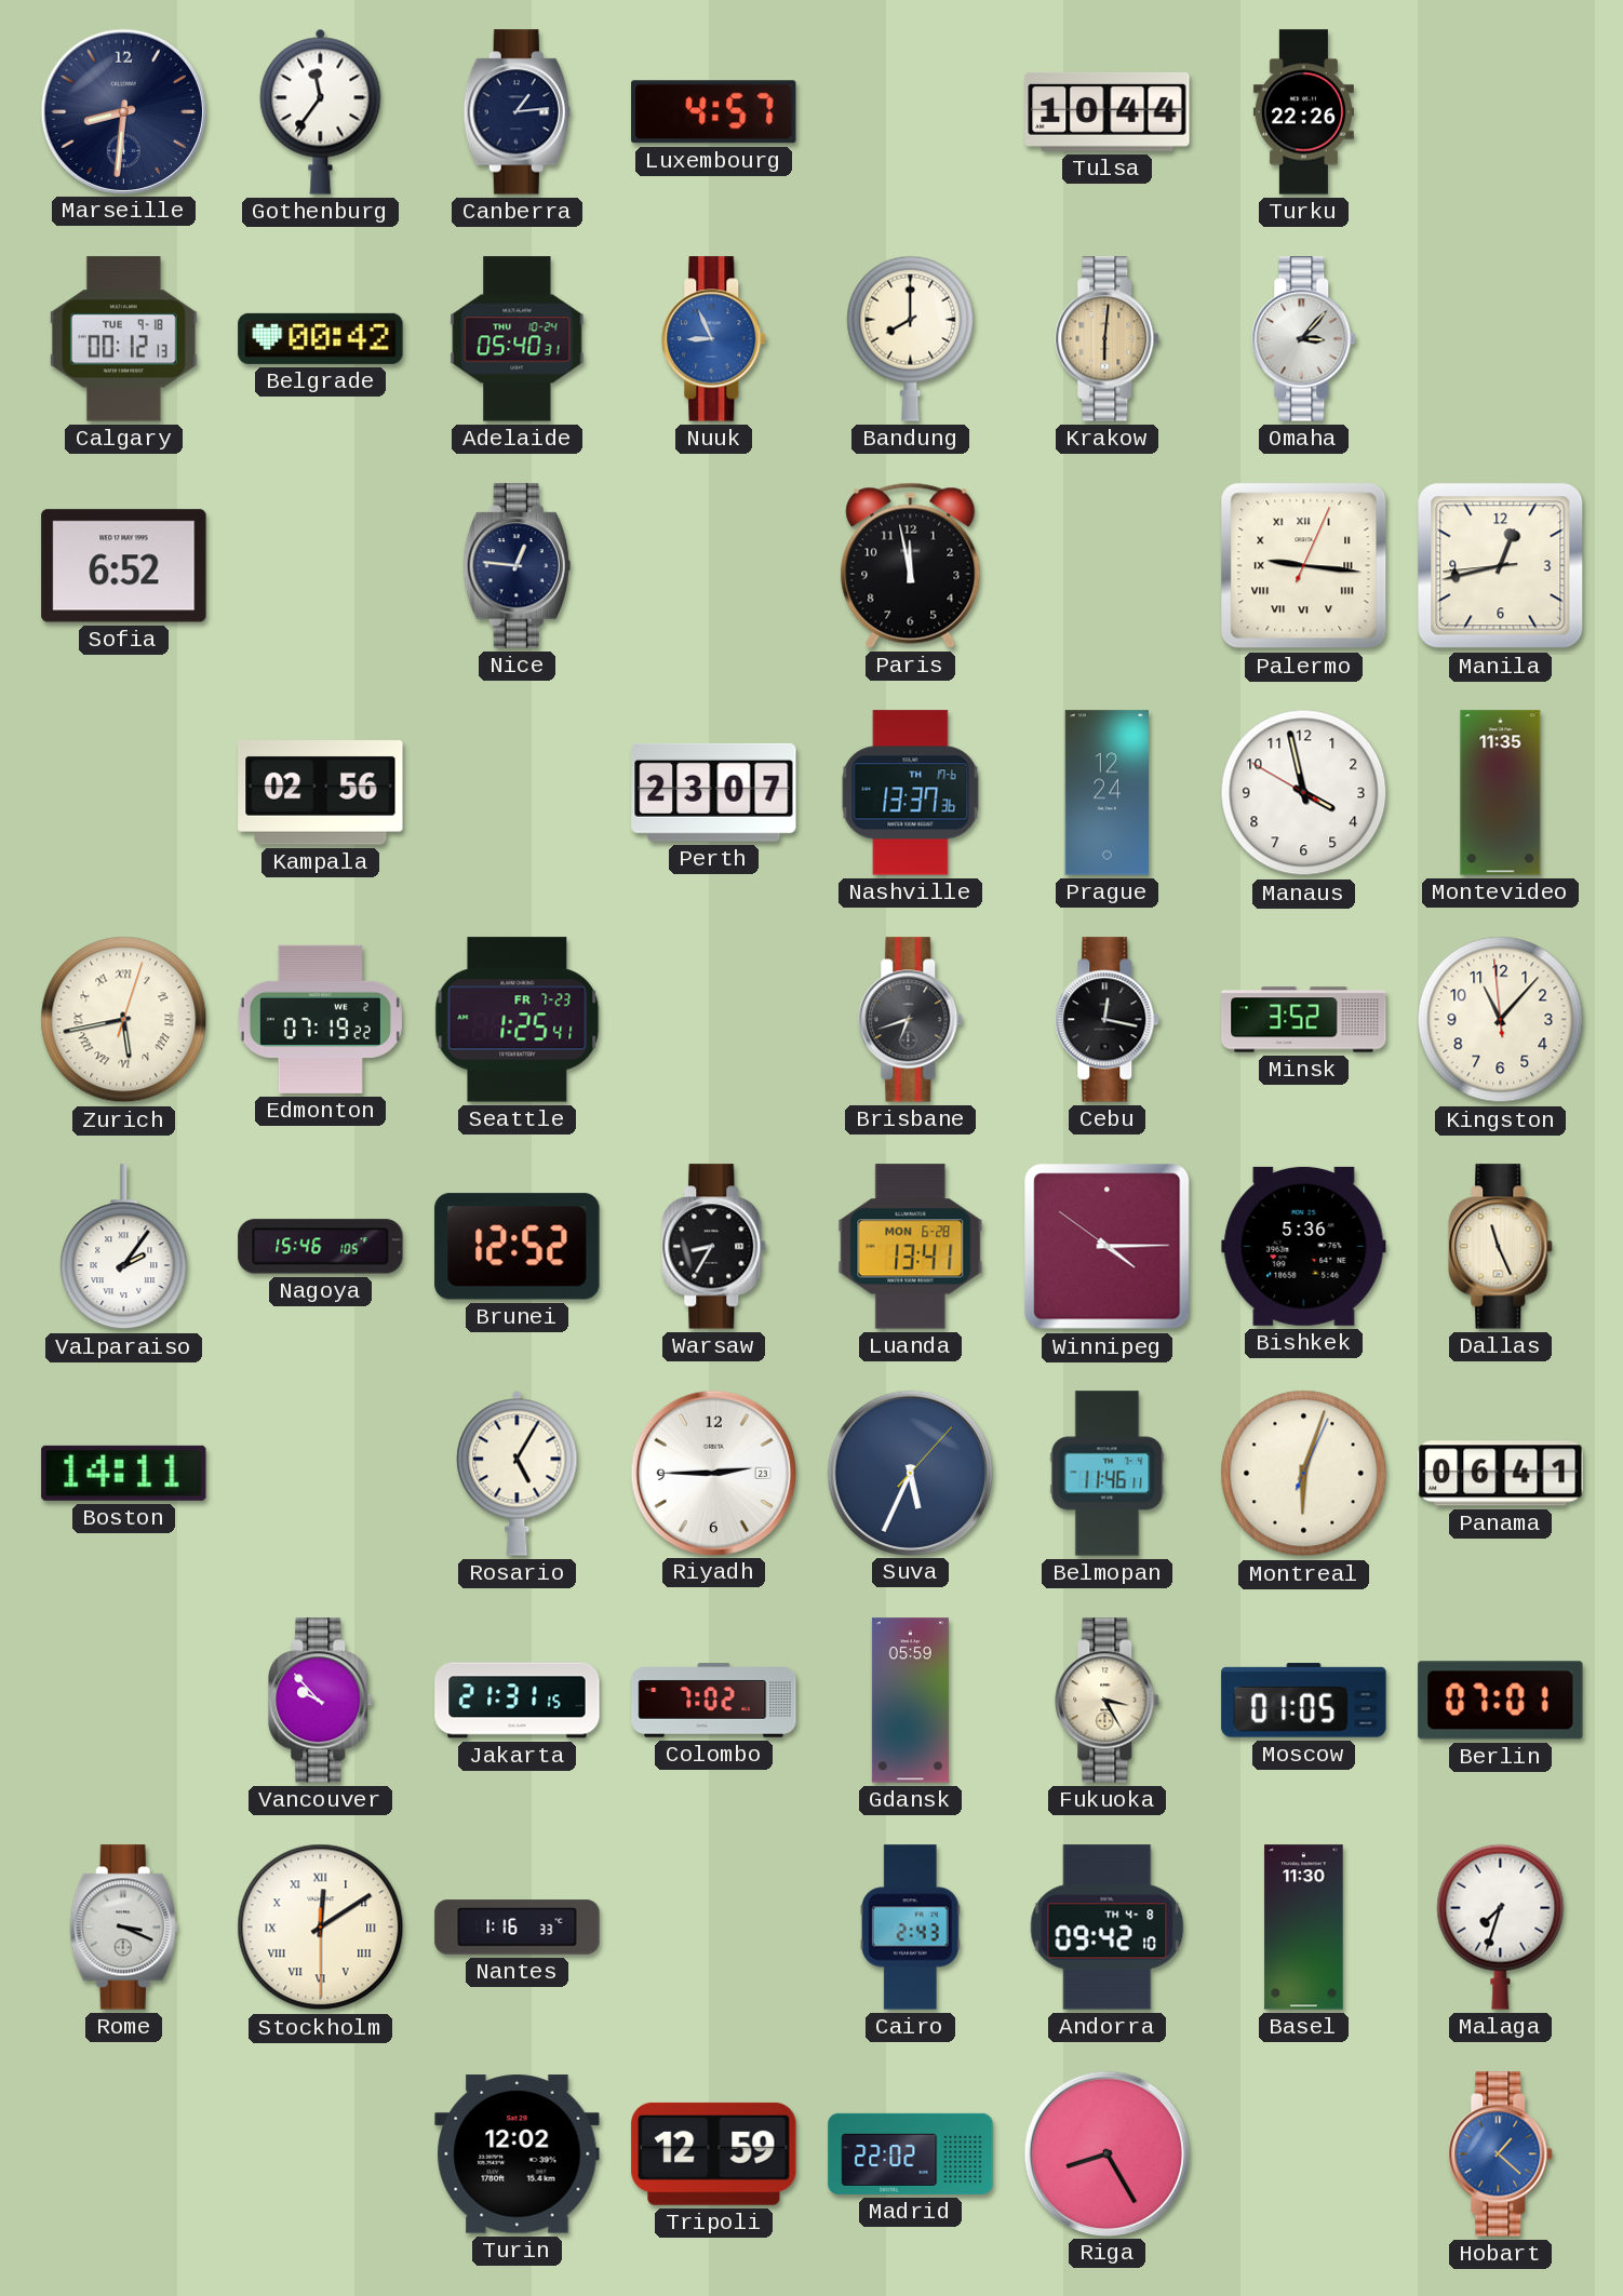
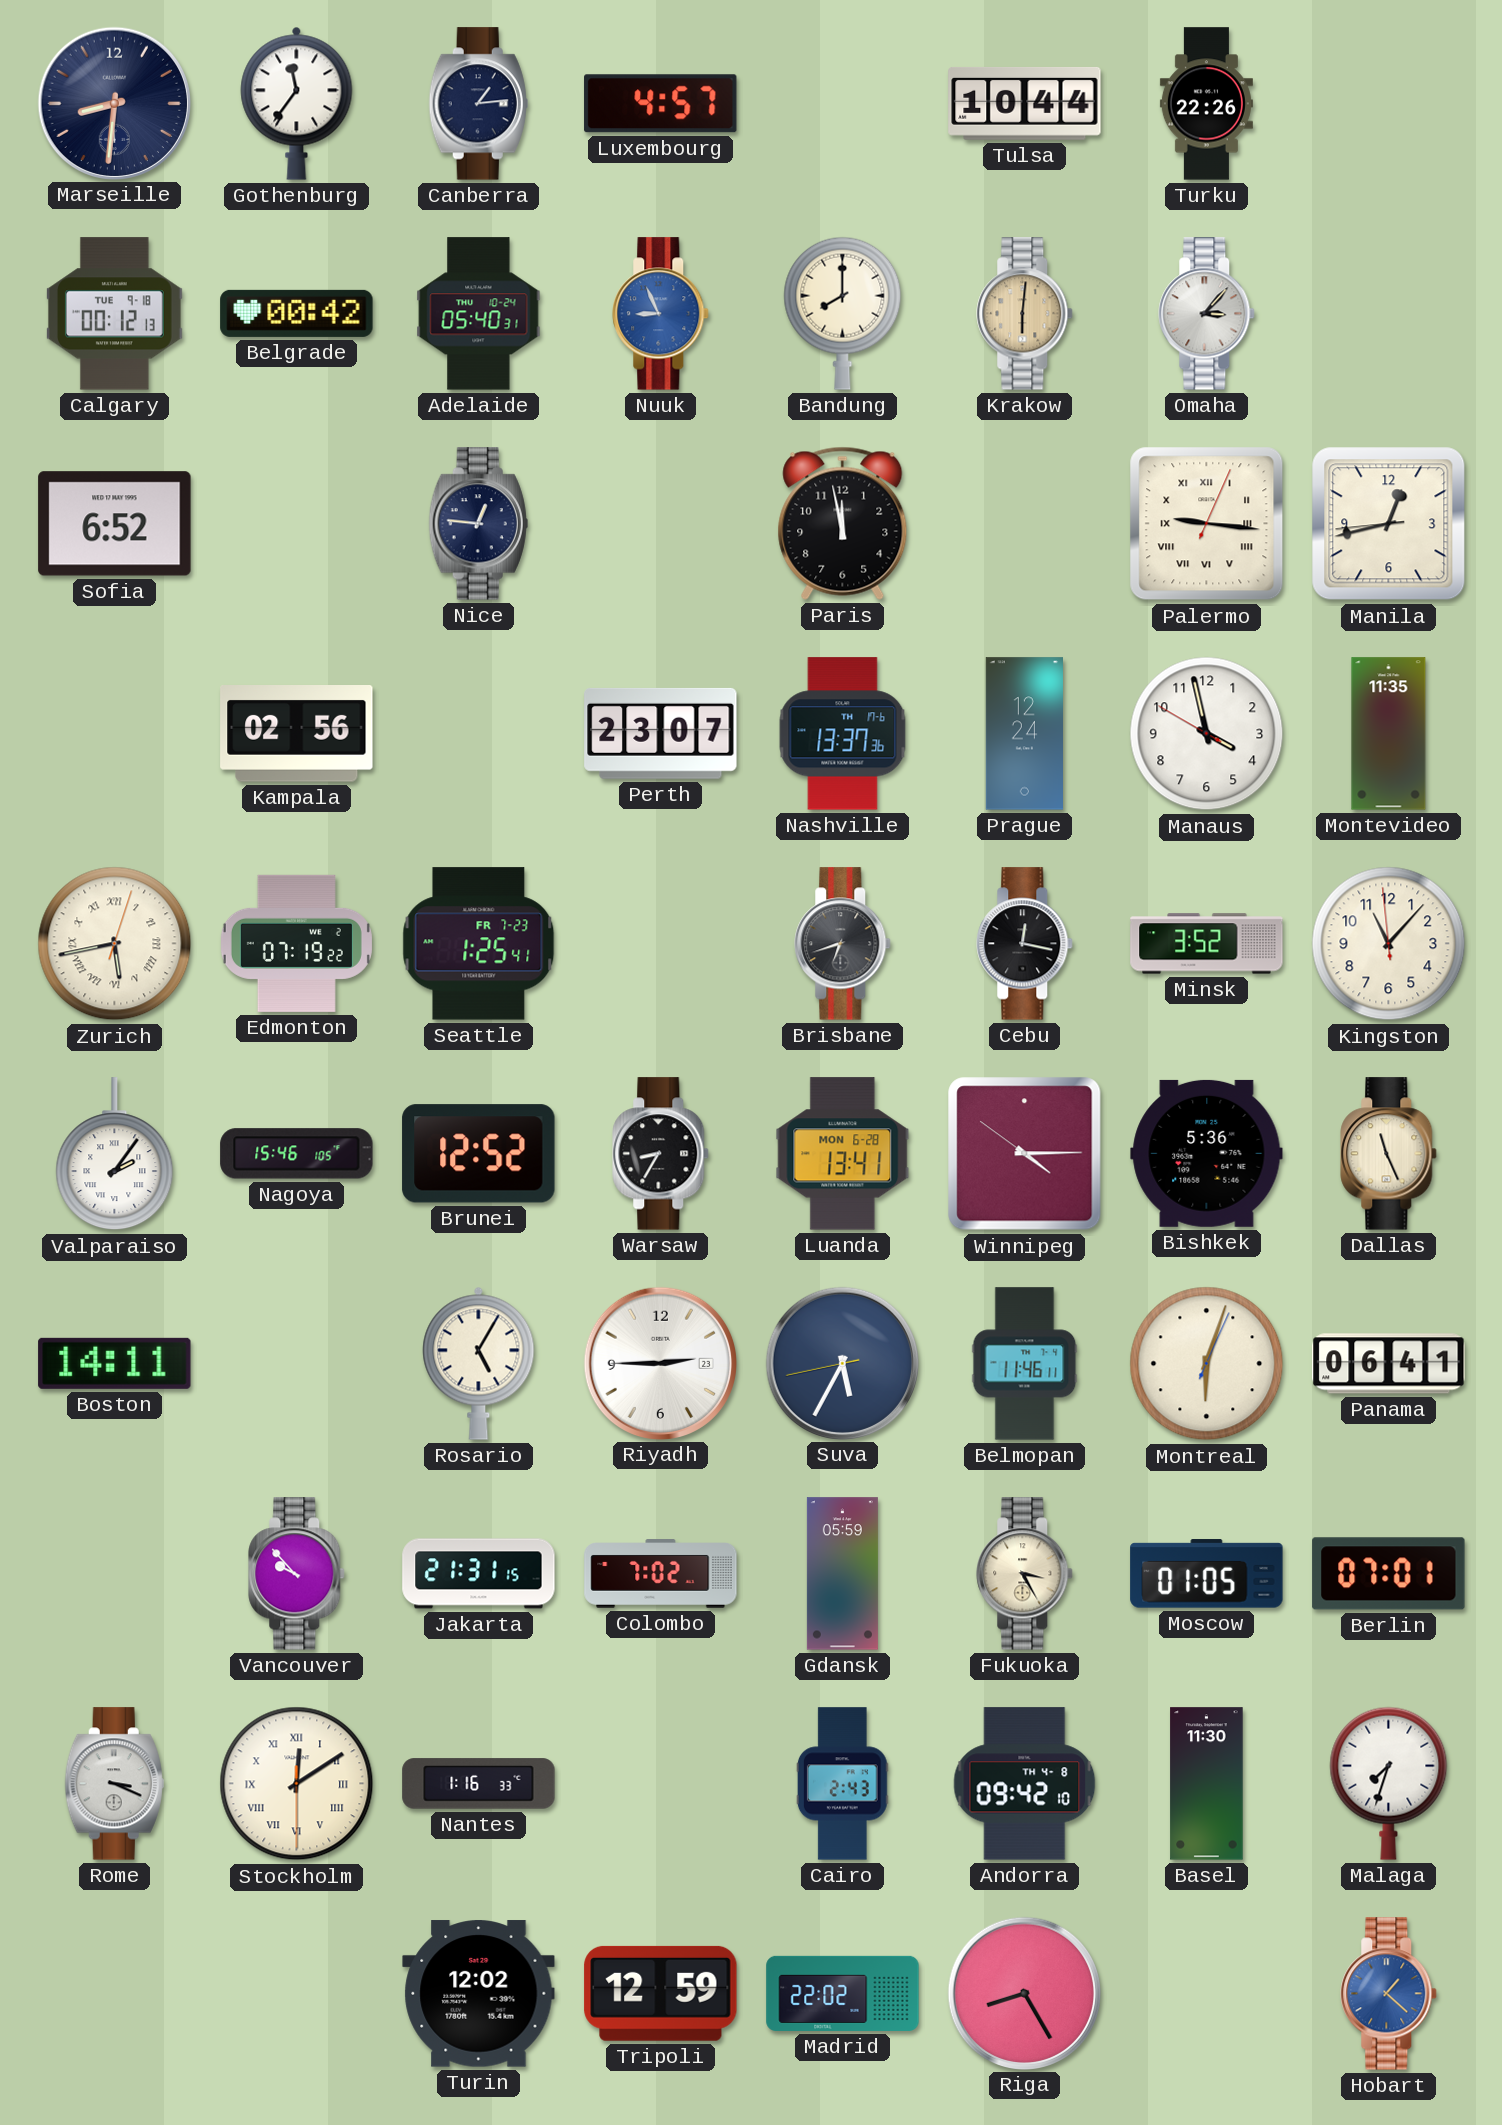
Suva: 5:34:07 -> 5:34:43 (842, 1363)
